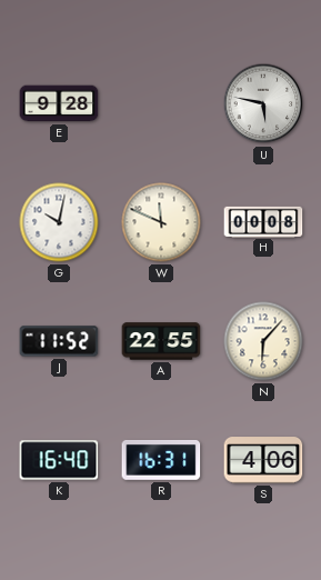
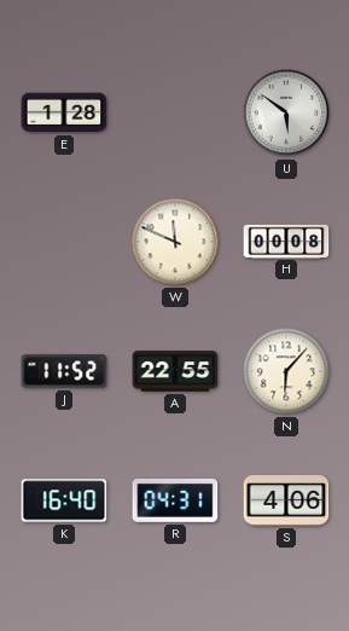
E: 9:28 -> 1:28 (64, 112)
U: 5:47 -> 5:51 (286, 112)
G: 10:02 -> none (59, 222)
R: 16:31 -> 04:31 (175, 500)
